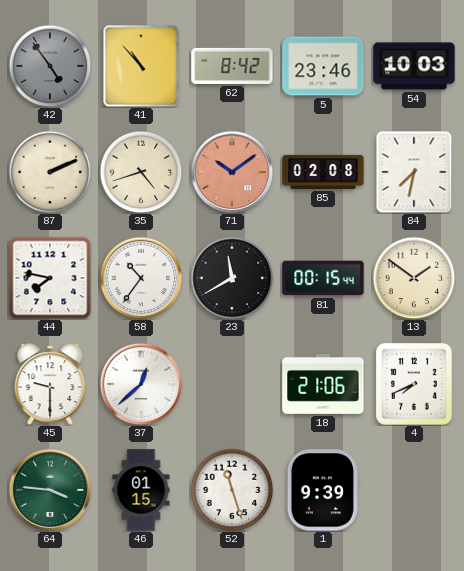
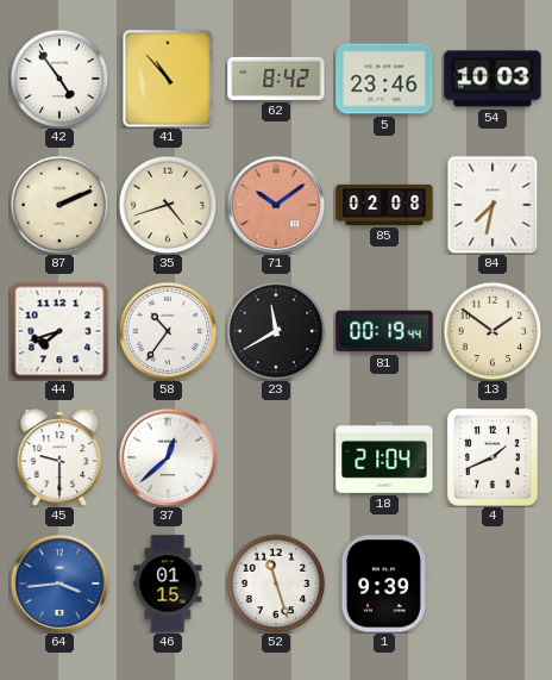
42 dial: grey -> white (59, 79)
44: 7:47 -> 7:42 (59, 331)
81: 00:15 -> 00:19 (384, 331)
18: 21:06 -> 21:04 (384, 457)
4: 7:41 -> 1:41 (494, 458)
64: 3:46 -> 3:44 (59, 584)
64 dial: green -> blue (59, 584)
